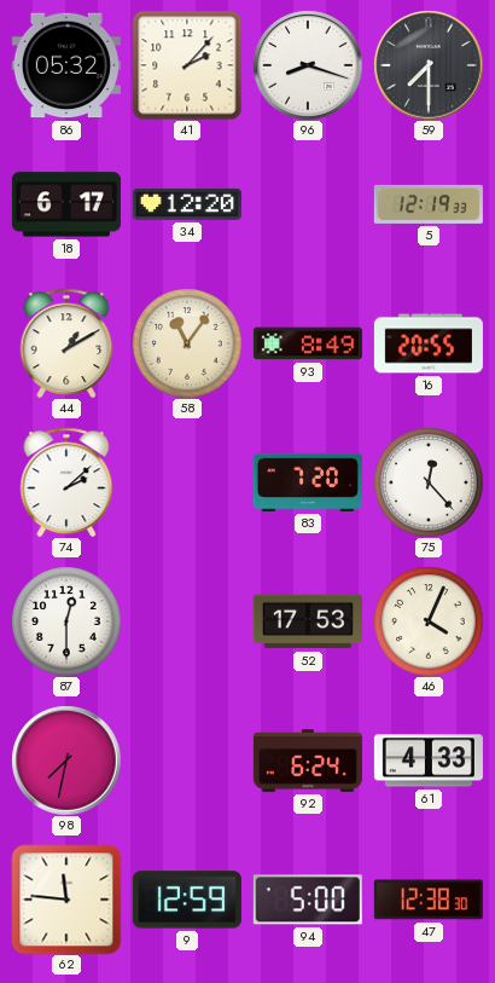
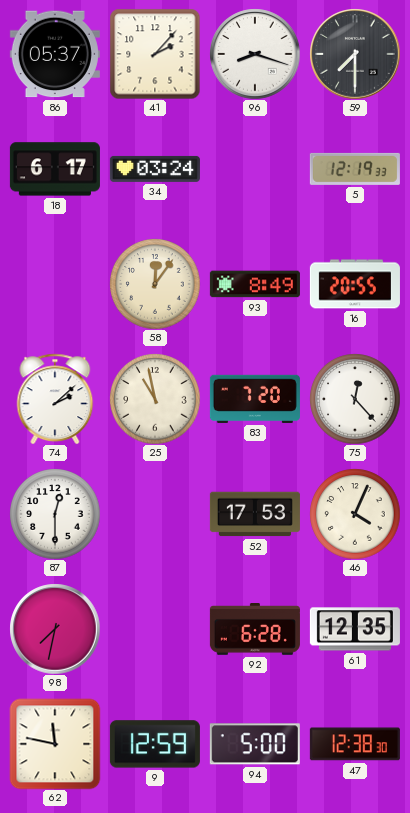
86: 05:32 -> 05:37 (55, 54)
34: 12:20 -> 03:24 (155, 169)
44: 1:10 -> none (66, 343)
58: 11:06 -> 12:06 (155, 284)
25: none -> 10:58 (155, 399)
92: 6:24 -> 6:28 (255, 630)
61: 4:33 -> 12:35 (355, 629)
62: 11:46 -> 11:47 (55, 744)
